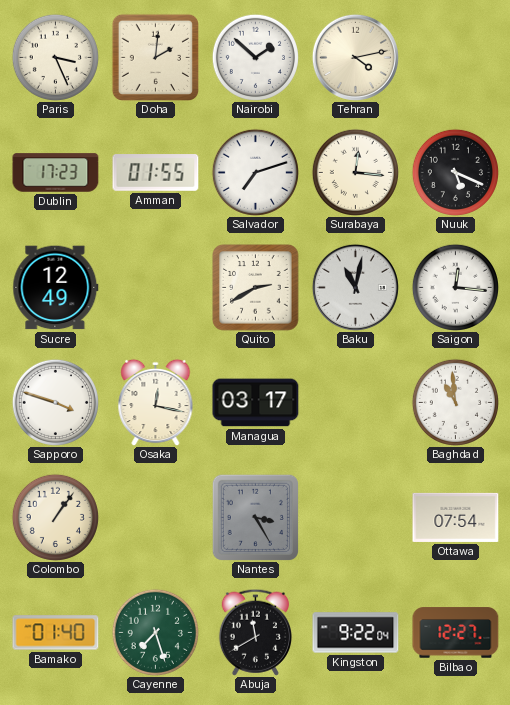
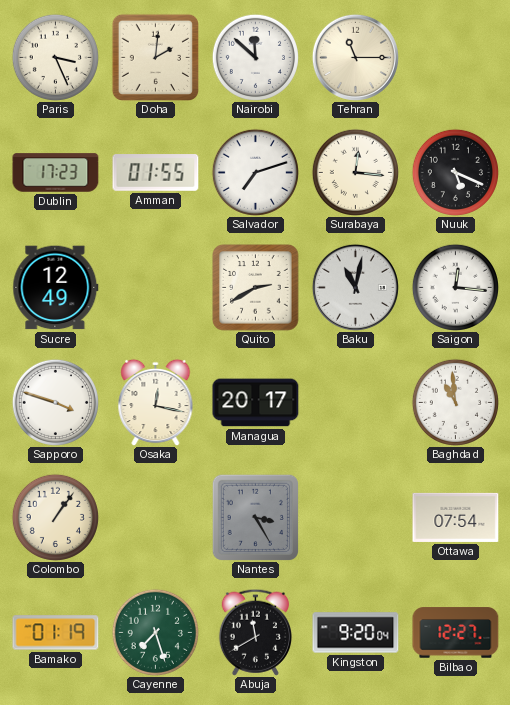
Nairobi: 1:52 -> 11:52 (255, 57)
Tehran: 4:13 -> 11:15 (355, 57)
Managua: 03:17 -> 20:17 (256, 403)
Bamako: 01:40 -> 01:19 (56, 633)
Kingston: 9:22 -> 9:20 (356, 633)
